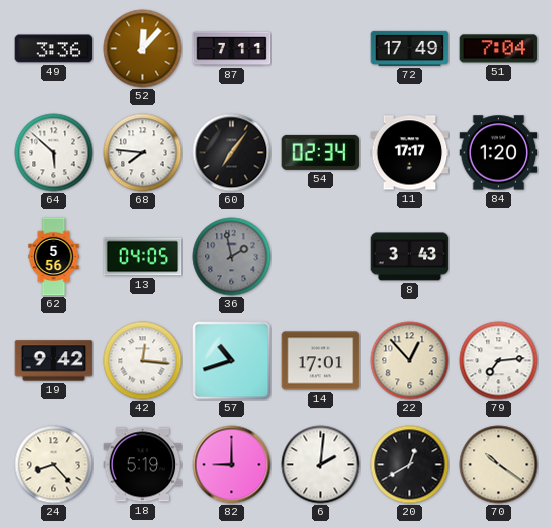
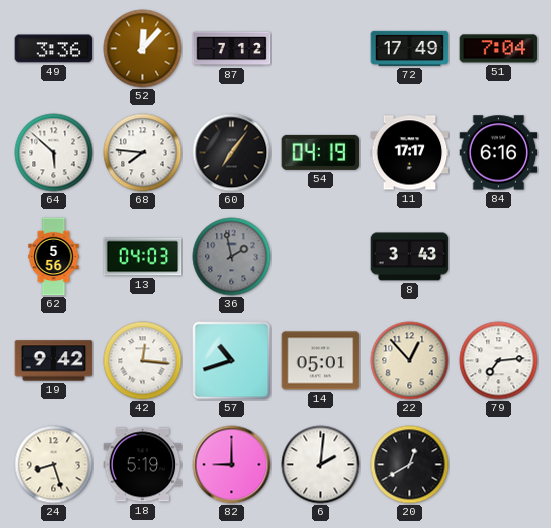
87: 7:11 -> 7:12 (232, 49)
54: 02:34 -> 04:19 (321, 152)
84: 1:20 -> 6:16 (499, 153)
13: 04:05 -> 04:03 (143, 257)
14: 17:01 -> 05:01 (321, 361)
24: 8:23 -> 8:27 (54, 465)
70: 10:21 -> none (499, 465)
